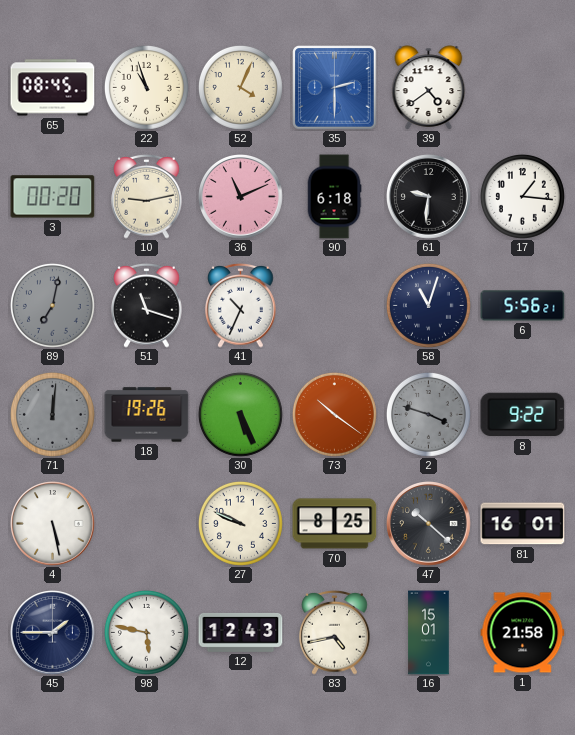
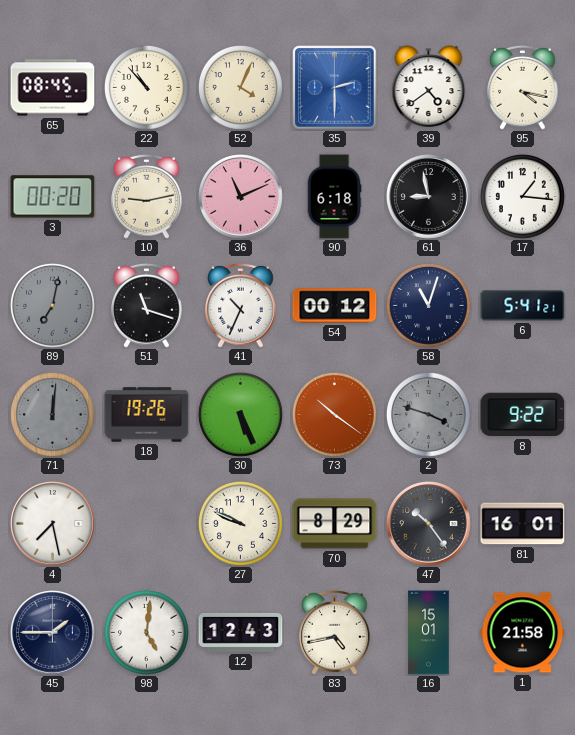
22: 10:57 -> 10:53 (146, 87)
95: none -> 4:17 (523, 87)
61: 9:31 -> 8:58 (429, 197)
54: none -> 00:12 (335, 306)
6: 5:56 -> 5:41 (523, 306)
4: 5:28 -> 7:28 (53, 524)
70: 8:25 -> 8:29 (335, 524)
47: 10:22 -> 10:24 (429, 524)
98: 5:47 -> 5:01 (146, 632)
